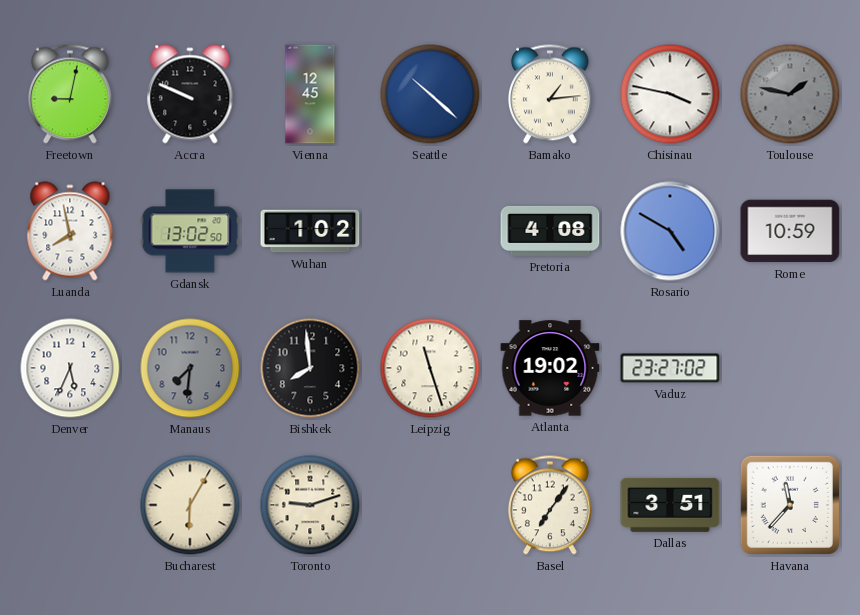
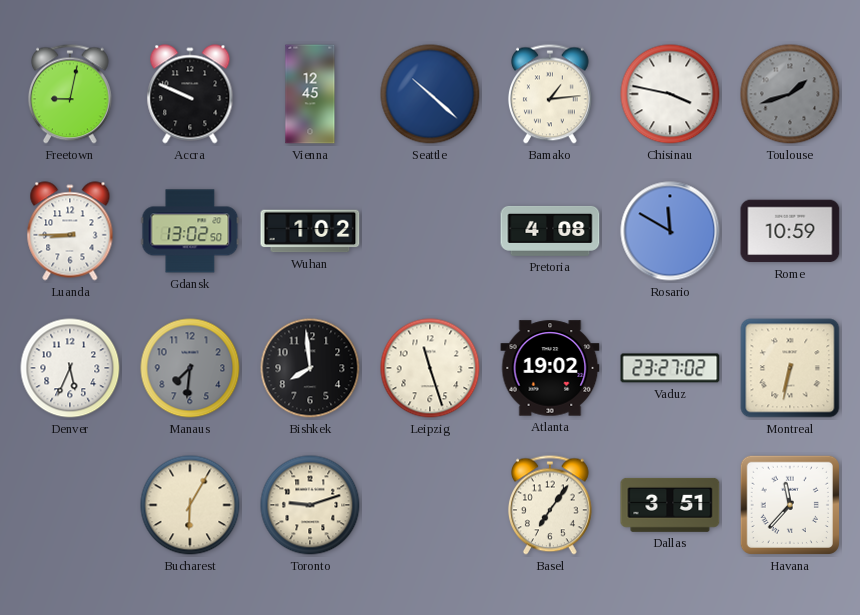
Toulouse: 1:47 -> 1:42 (790, 94)
Luanda: 7:58 -> 8:45 (70, 231)
Rosario: 4:50 -> 11:50 (670, 231)
Montreal: none -> 6:32 (790, 368)
